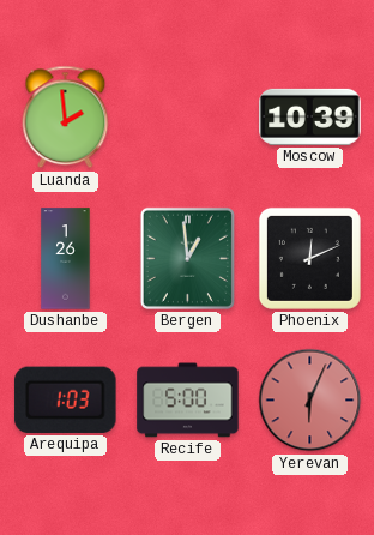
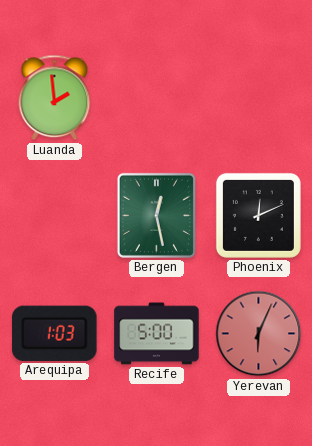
Moscow: 10:39 -> none (310, 116)
Dushanbe: 1:26 -> none (66, 259)
Bergen: 12:59 -> 12:28 (156, 215)
